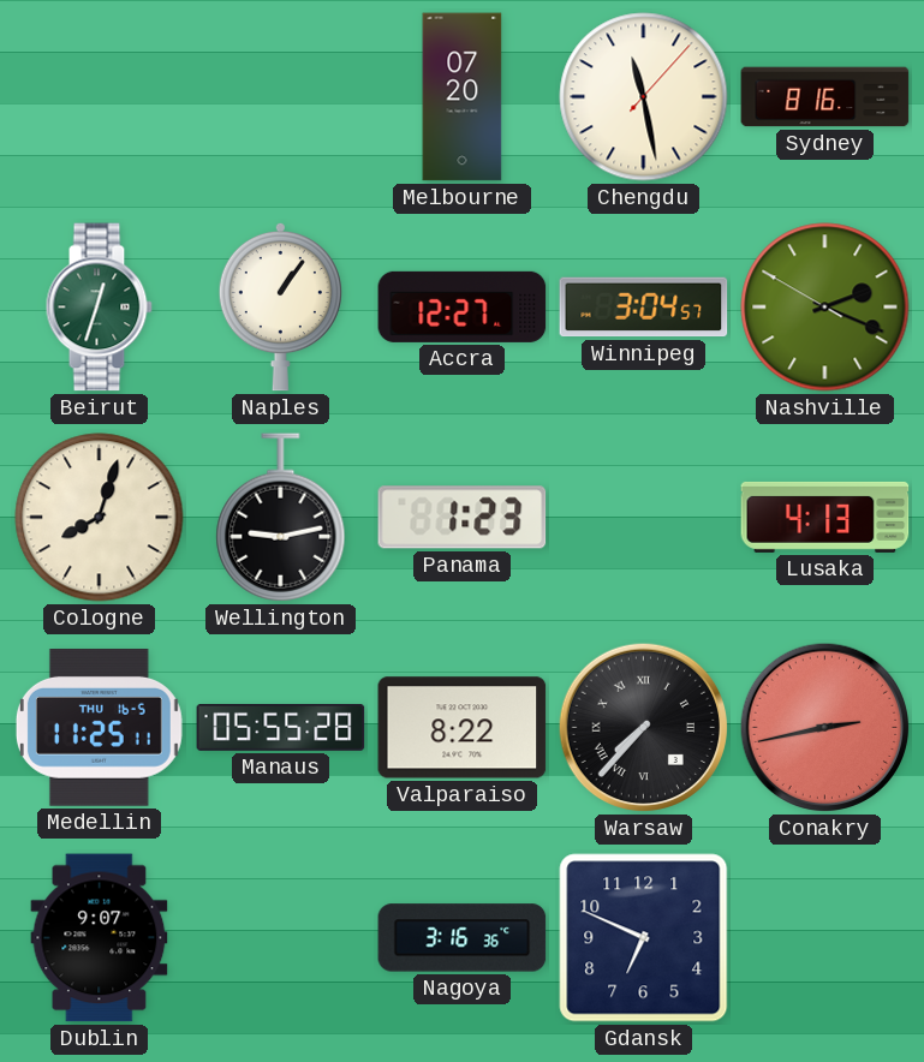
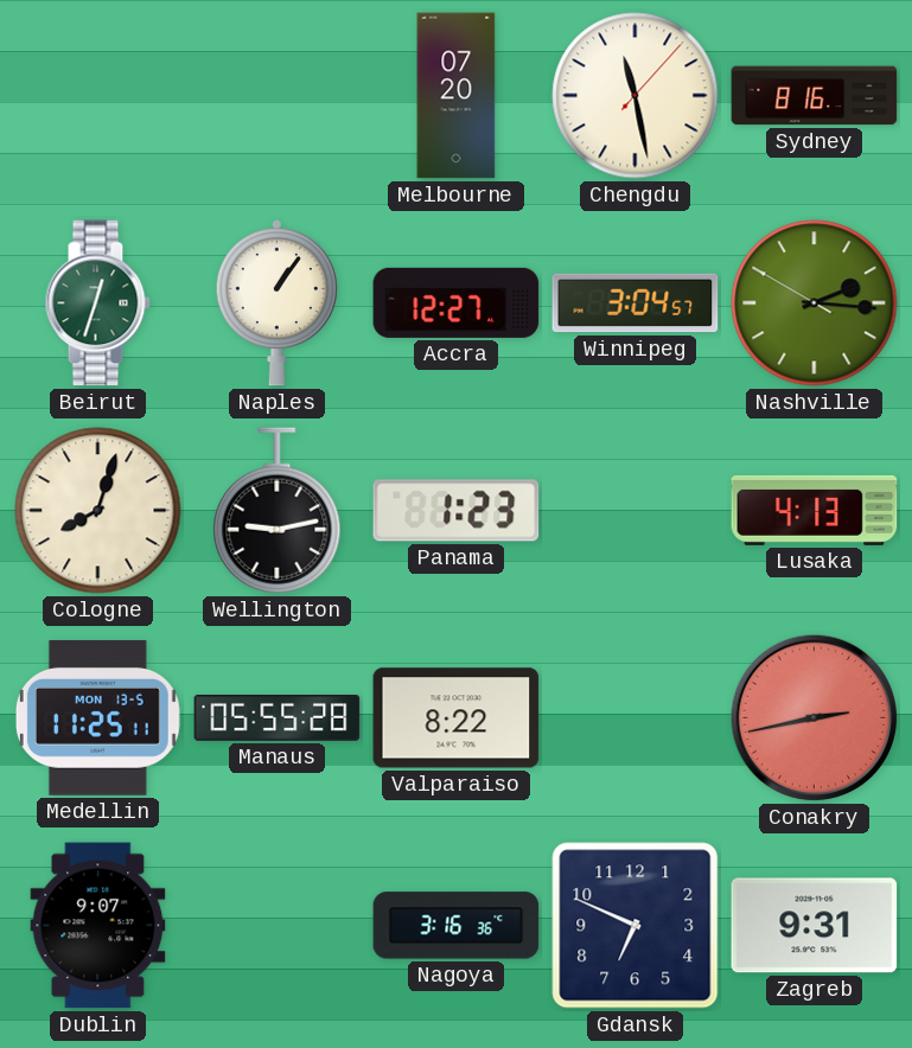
Nashville: 2:18 -> 2:15 (815, 303)
Medellin date: THU 16-5 -> MON 13-5 (97, 718)
Warsaw: 7:37 -> none (644, 728)
Zagreb: none -> 9:31 (815, 926)
